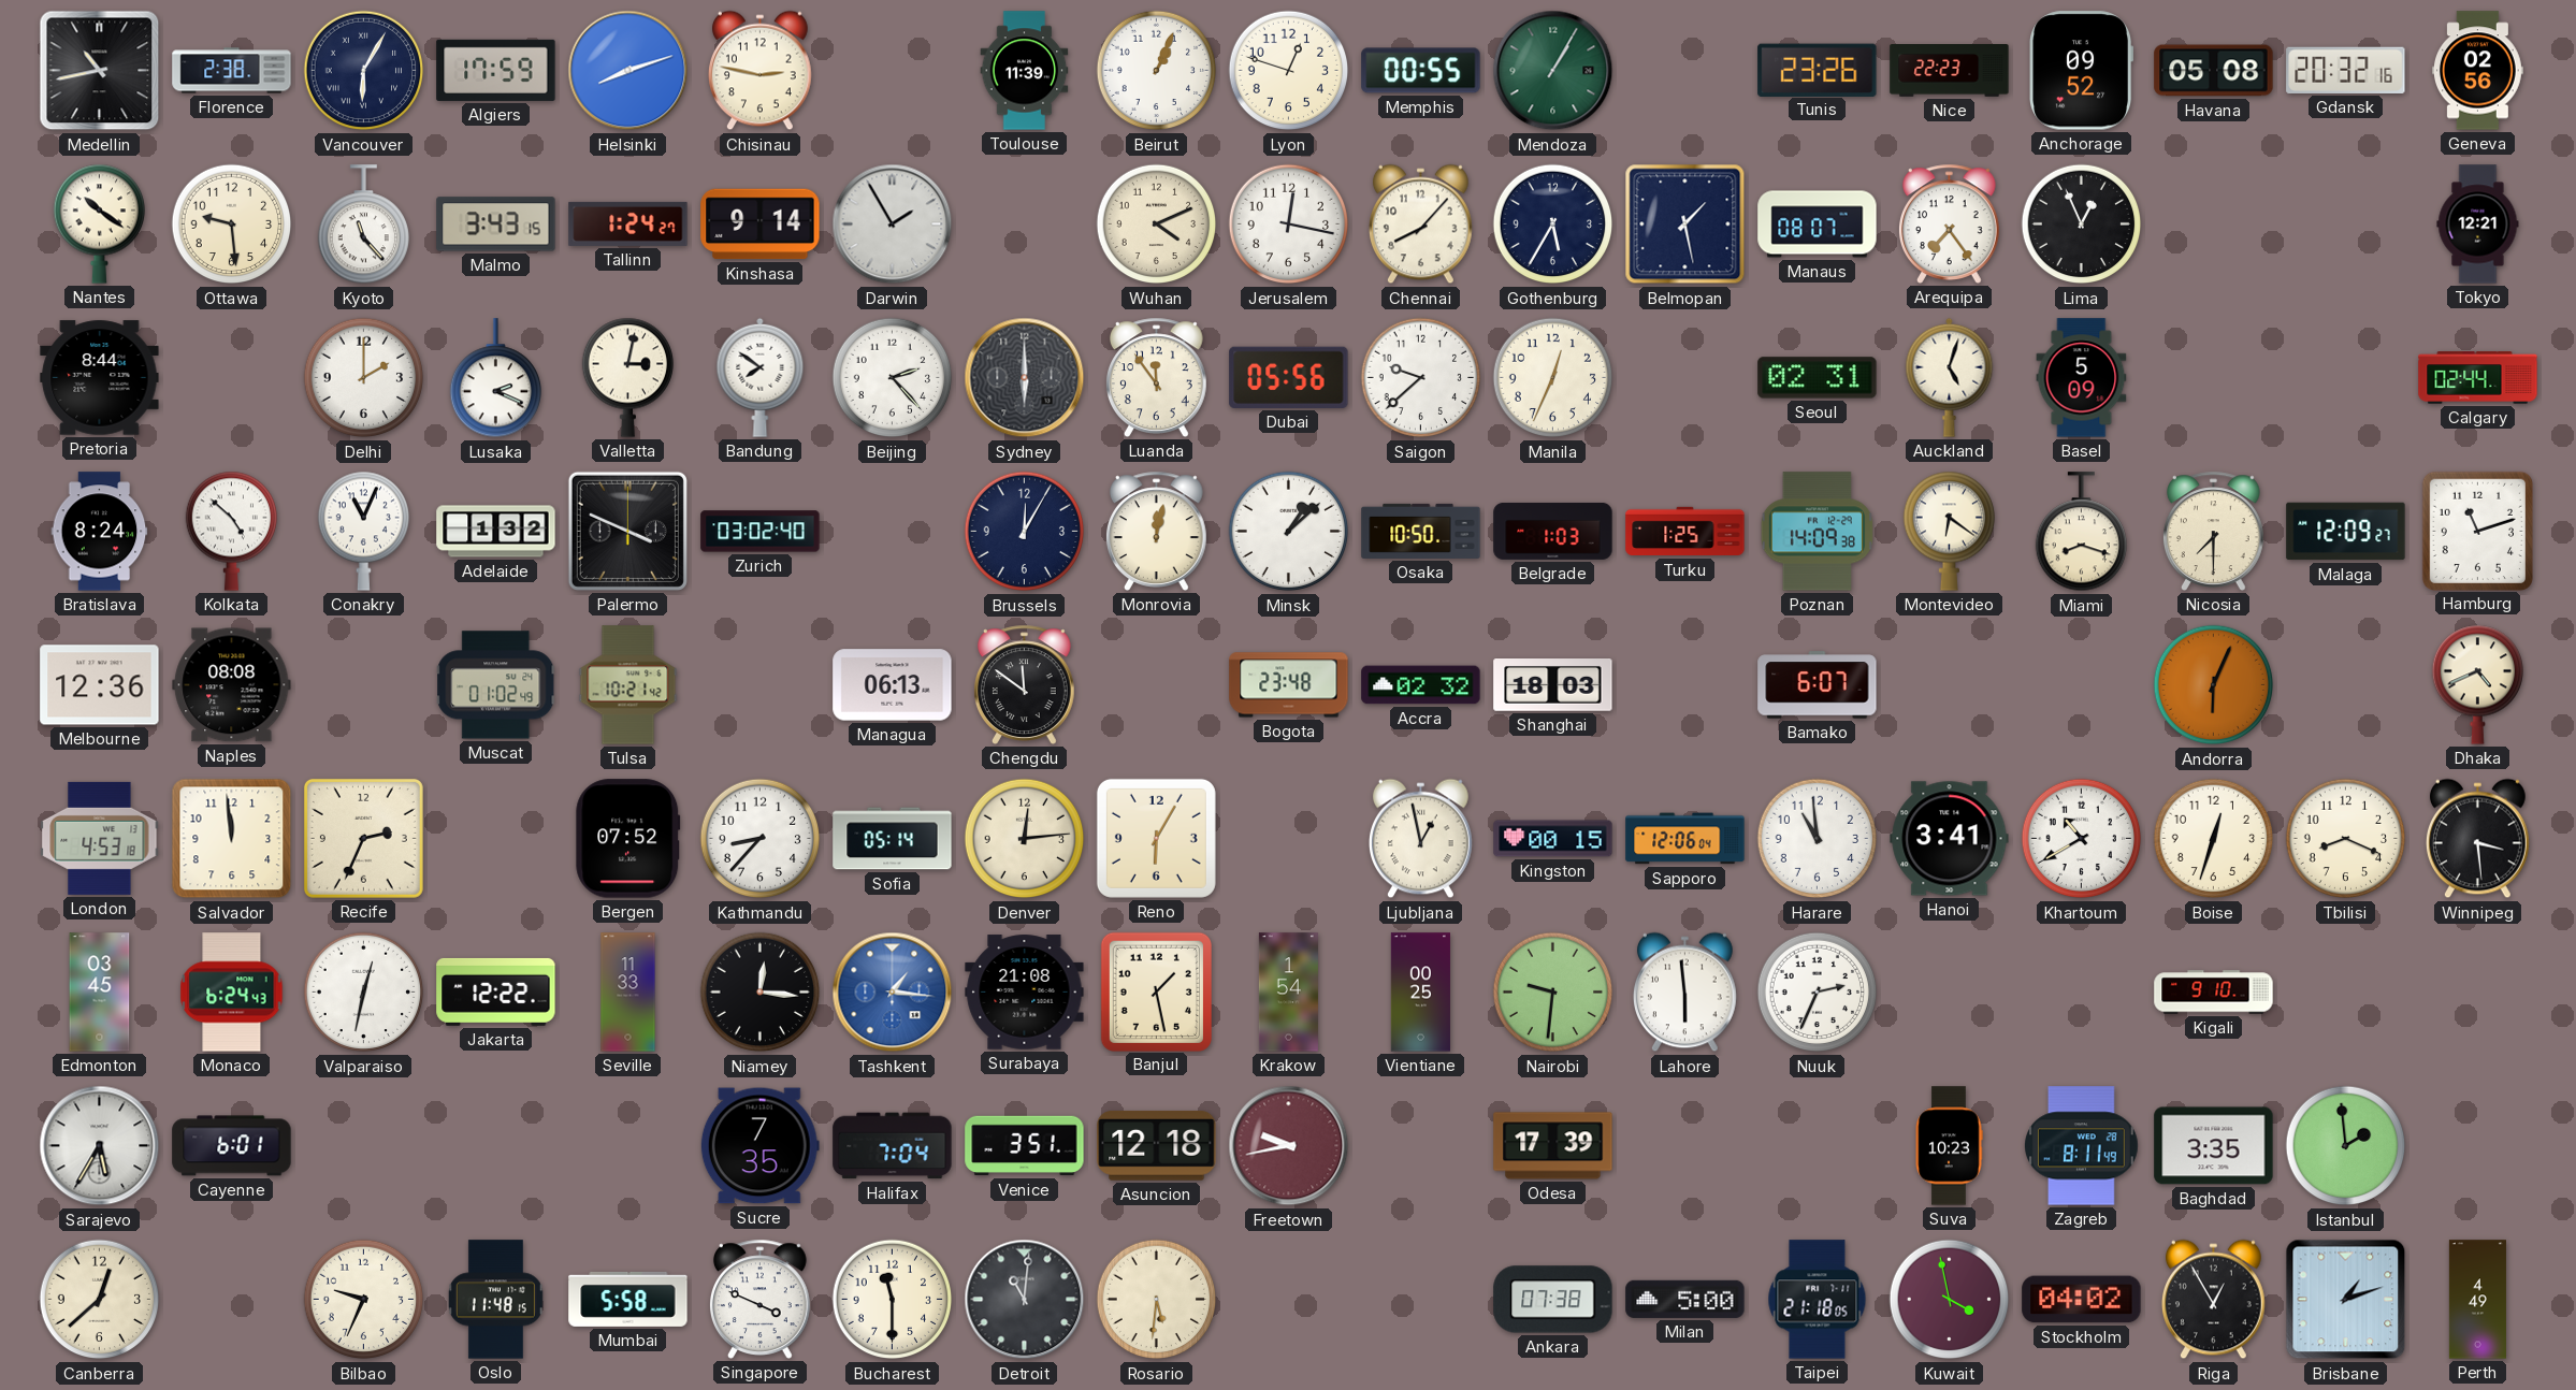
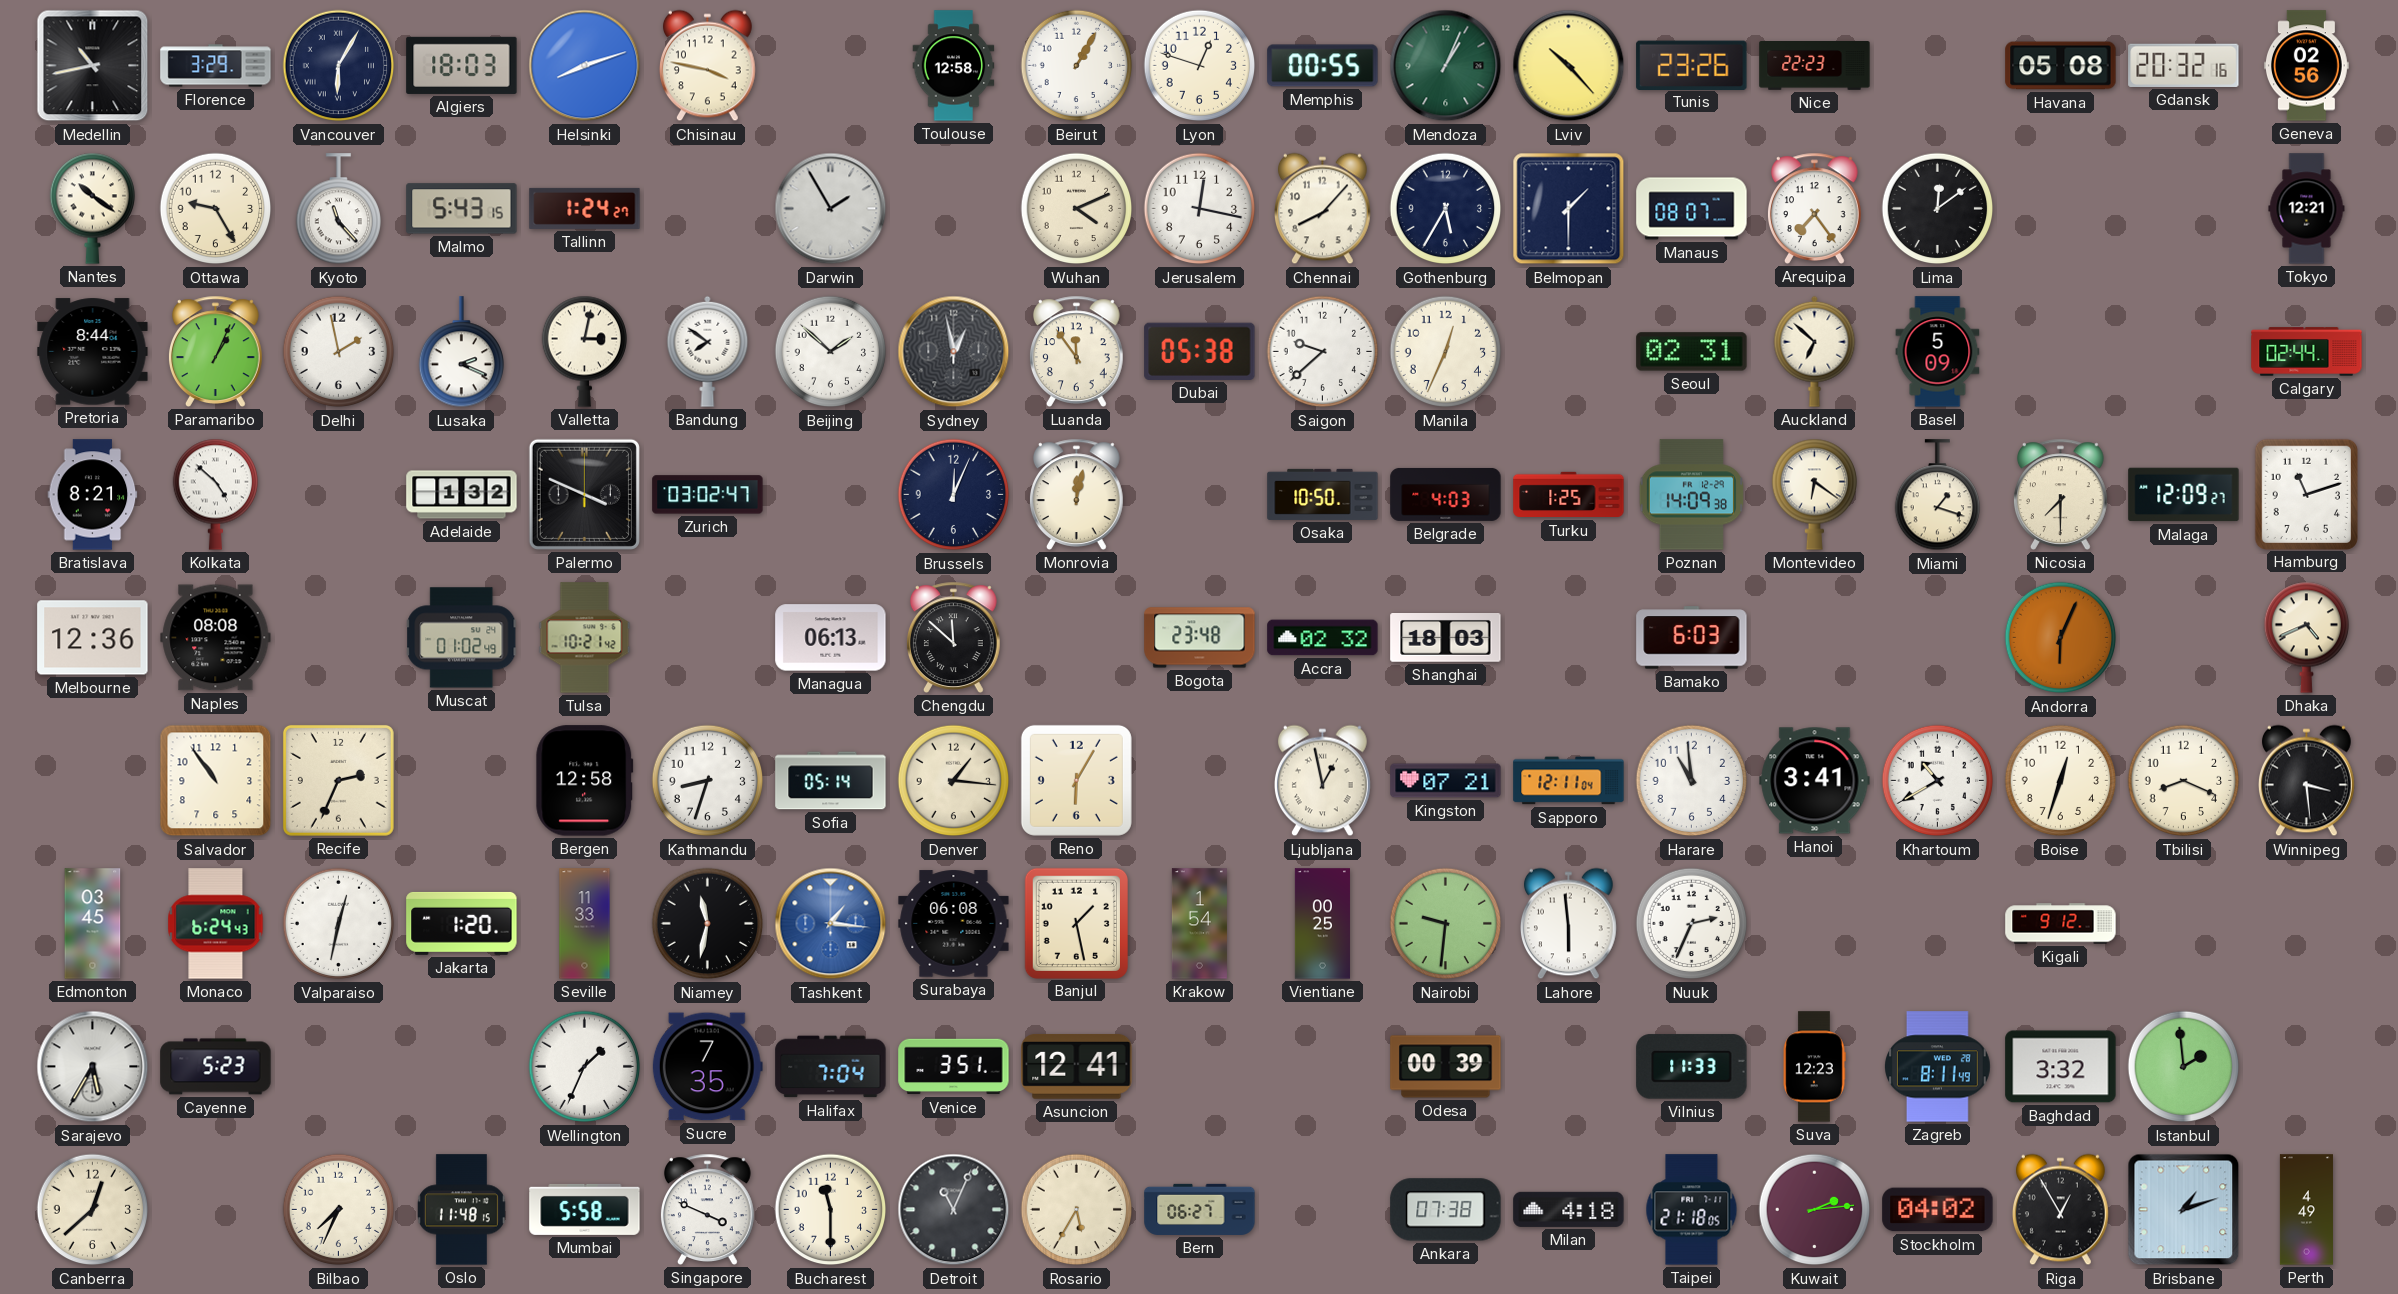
Florence: 2:38 -> 3:29 (216, 66)
Algiers: 17:59 -> 18:03 (462, 65)
Chisinau: 2:47 -> 3:47 (708, 66)
Toulouse: 11:39 -> 12:58 (954, 66)
Beirut: 1:04 -> 1:05 (1077, 66)
Mendoza: 1:05 -> 1:04 (1446, 66)
Lviv: none -> 10:23 (1569, 66)
Anchorage: 09:52 -> none (2082, 71)
Ottawa: 9:29 -> 9:25 (216, 209)
Malmo: 3:43 -> 5:43 (462, 209)
Kinshasa: 9:14 -> none (761, 225)
Belmopan: 1:28 -> 1:30 (1569, 209)
Lima: 12:56 -> 12:09 (1938, 209)
Paramaribo: none -> 1:04 (215, 351)
Delhi: 2:00 -> 1:58 (339, 352)
Beijing: 2:23 -> 1:52 (831, 352)
Sydney: 6:00 -> 12:58 (954, 352)
Dubai: 05:56 -> 05:38 (1200, 351)
Auckland: 5:03 -> 6:52 (1815, 351)
Bratislava: 8:24 -> 8:21 (93, 495)
Conakry: 11:04 -> none (363, 531)
Zurich: 03:02:40 -> 03:02:47 (708, 495)
Brussels: 12:05 -> 12:04 (954, 495)
Minsk: 1:08 -> none (1289, 532)
Belgrade: 1:03 -> 4:03 (1446, 494)
Miami: 8:18 -> 1:18 (1937, 495)
Chengdu: 11:51 -> 11:52 (953, 637)
Bamako: 6:07 -> 6:03 (1692, 638)
London: 4:53 -> none (100, 838)
Salvador: 11:59 -> 10:54 (216, 781)
Bergen: 07:52 -> 12:58 (585, 781)
Kathmandu: 8:37 -> 8:33 (708, 781)
Denver: 12:14 -> 1:16 (954, 781)
Kingston: 00:15 -> 07:21 (1446, 781)
Sapporo: 12:06 -> 12:11 (1569, 781)
Jakarta: 12:22 -> 1:20 (462, 923)
Niamey: 12:16 -> 11:32 (708, 924)
Surabaya: 21:08 -> 06:08 (954, 924)
Kigali: 9:10 -> 9:12 (2061, 924)
Cayenne: 6:01 -> 5:23 (216, 1067)
Wellington: none -> 1:34 (585, 1067)
Asuncion: 12:18 -> 12:41 (1077, 1067)
Freetown: 9:43 -> none (1289, 1146)
Odesa: 17:39 -> 00:39 (1446, 1067)
Vilnius: none -> 11:33 (1692, 1067)
Suva: 10:23 -> 12:23 (1814, 1067)
Baghdad: 3:35 -> 3:32 (2061, 1067)
Bilbao: 9:34 -> 7:34 (339, 1210)
Detroit: 11:01 -> 11:04 (954, 1210)
Rosario: 5:31 -> 5:35 (1077, 1210)
Bern: none -> 06:27 (1200, 1209)
Milan: 5:00 -> 4:18 (1569, 1209)
Kuwait: 3:58 -> 2:14 (1815, 1210)
